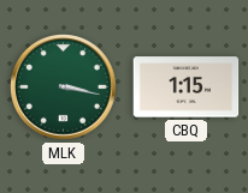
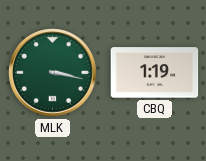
CBQ: 1:15 -> 1:19 (155, 73)
